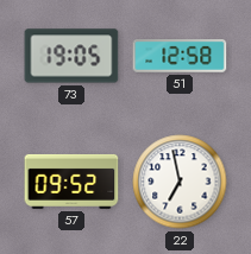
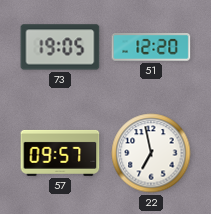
51: 12:58 -> 12:20 (151, 48)
57: 09:52 -> 09:57 (60, 153)
